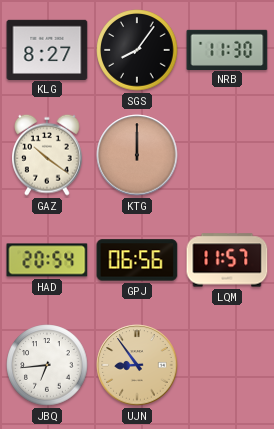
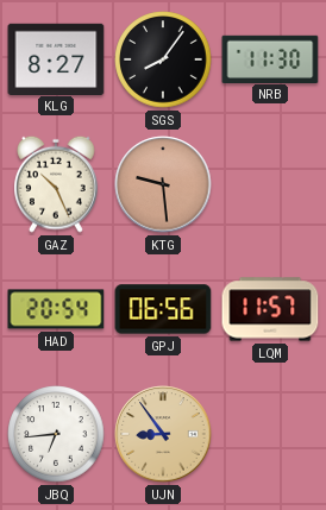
GAZ: 10:21 -> 10:26 (57, 184)
KTG: 12:00 -> 9:29 (163, 184)
